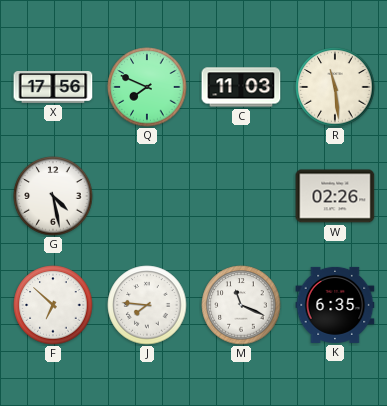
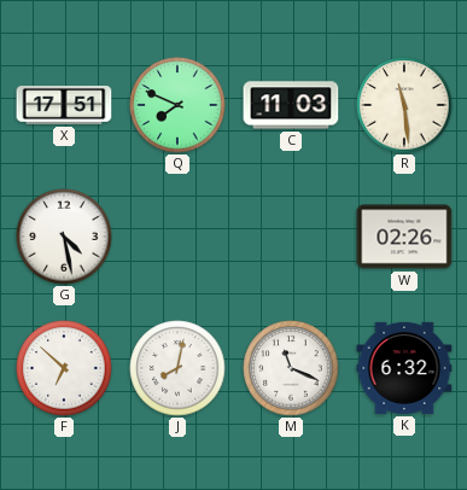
X: 17:56 -> 17:51 (64, 106)
J: 7:46 -> 8:02 (177, 368)
K: 6:35 -> 6:32 (404, 368)
